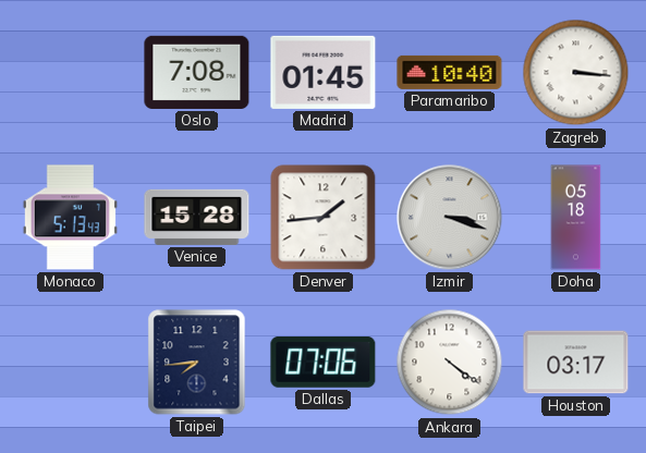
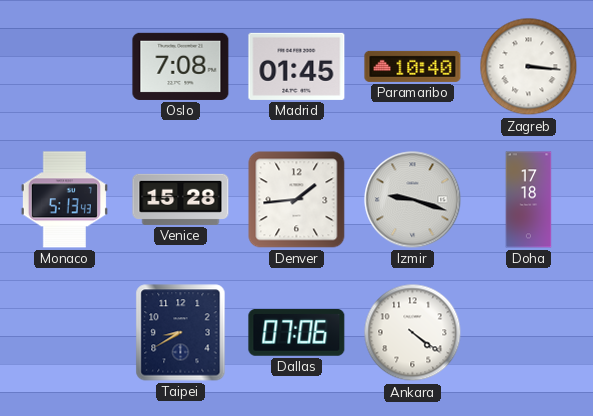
Izmir: 3:18 -> 9:18 (413, 200)
Doha: 05:18 -> 17:18 (529, 200)
Taipei: 7:44 -> 8:40 (181, 333)
Houston: 03:17 -> none (576, 363)
